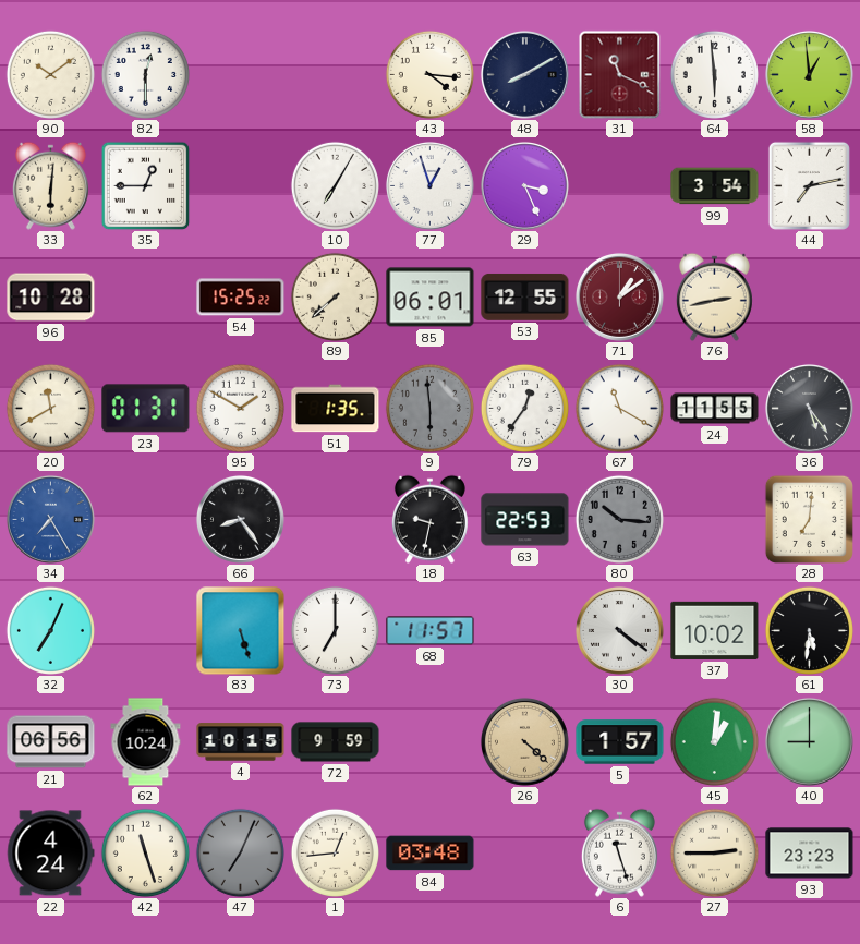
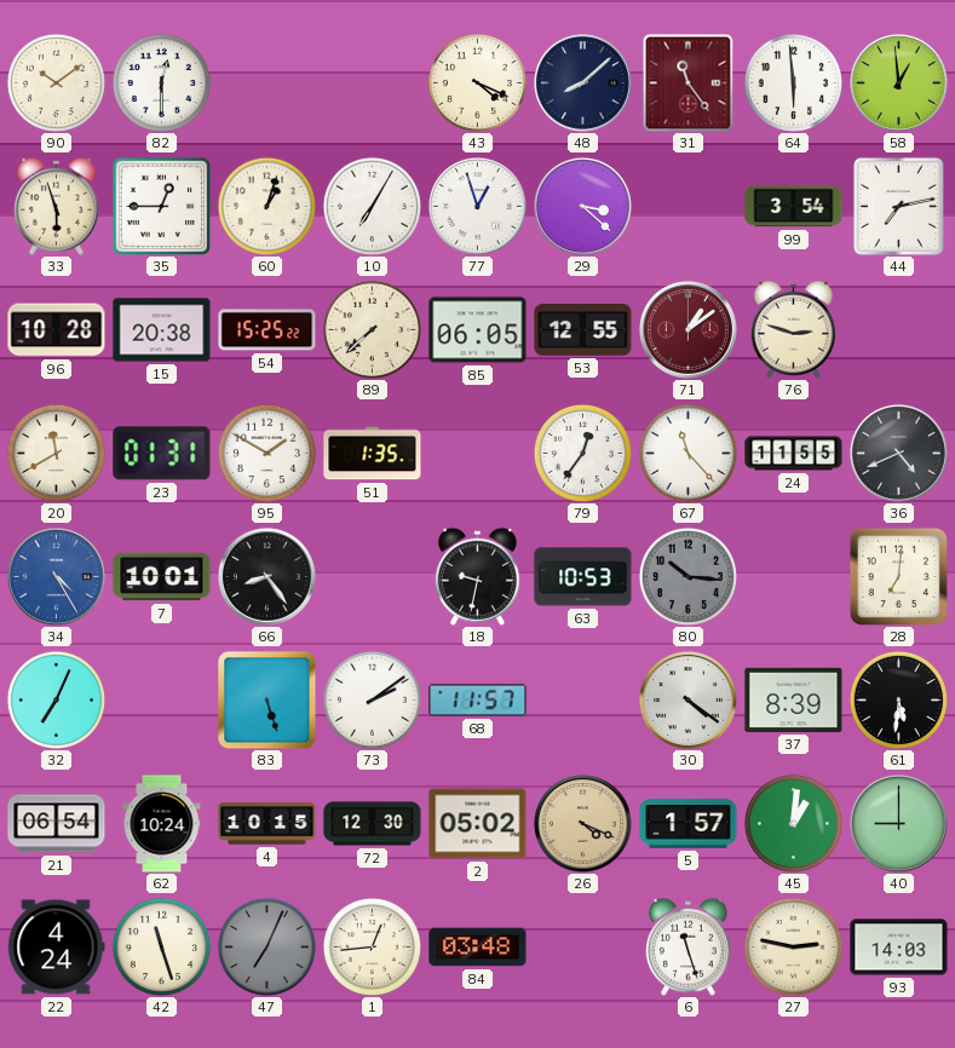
43: 4:16 -> 4:19 (477, 82)
48: 8:10 -> 8:08 (582, 82)
31: 11:19 -> 11:24 (689, 82)
33: 6:01 -> 5:57 (56, 206)
60: none -> 1:03 (266, 206)
29: 3:26 -> 3:22 (582, 206)
15: none -> 20:38 (162, 330)
85: 06:01 -> 06:05 (478, 330)
76: 2:43 -> 2:48 (793, 329)
9: 5:59 -> none (429, 408)
67: 11:20 -> 11:23 (688, 453)
36: 5:24 -> 4:41 (898, 453)
34: 7:25 -> 4:25 (56, 576)
7: none -> 10:01 (162, 577)
63: 22:53 -> 10:53 (583, 577)
73: 7:00 -> 2:09 (372, 699)
37: 10:02 -> 8:39 (794, 699)
21: 06:56 -> 06:54 (57, 824)
72: 9:59 -> 12:30 (373, 824)
2: none -> 05:02 (478, 824)
26: 4:22 -> 4:19 (582, 823)
27: 2:45 -> 2:47 (793, 946)
93: 23:23 -> 14:03 (899, 948)
